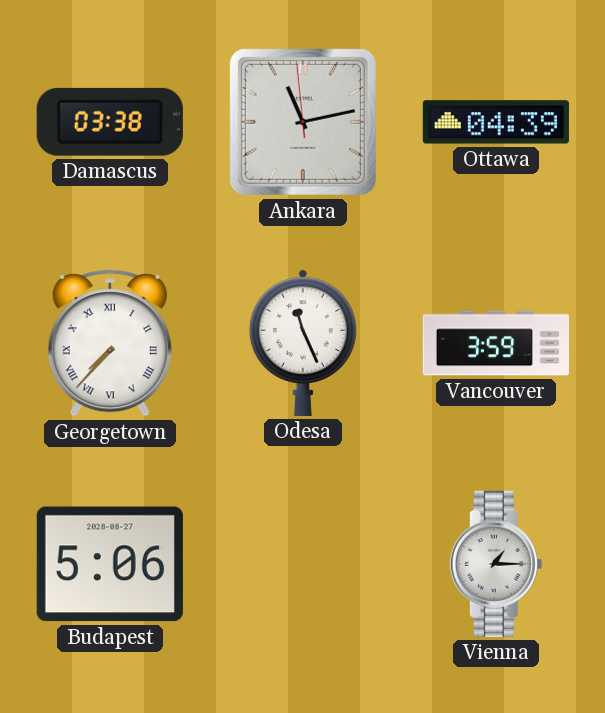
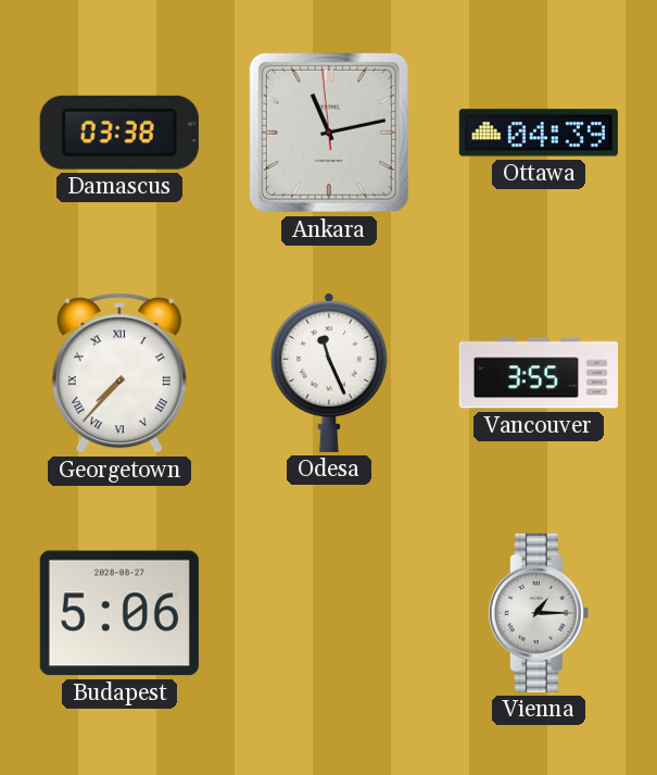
Vancouver: 3:59 -> 3:55 (538, 373)
